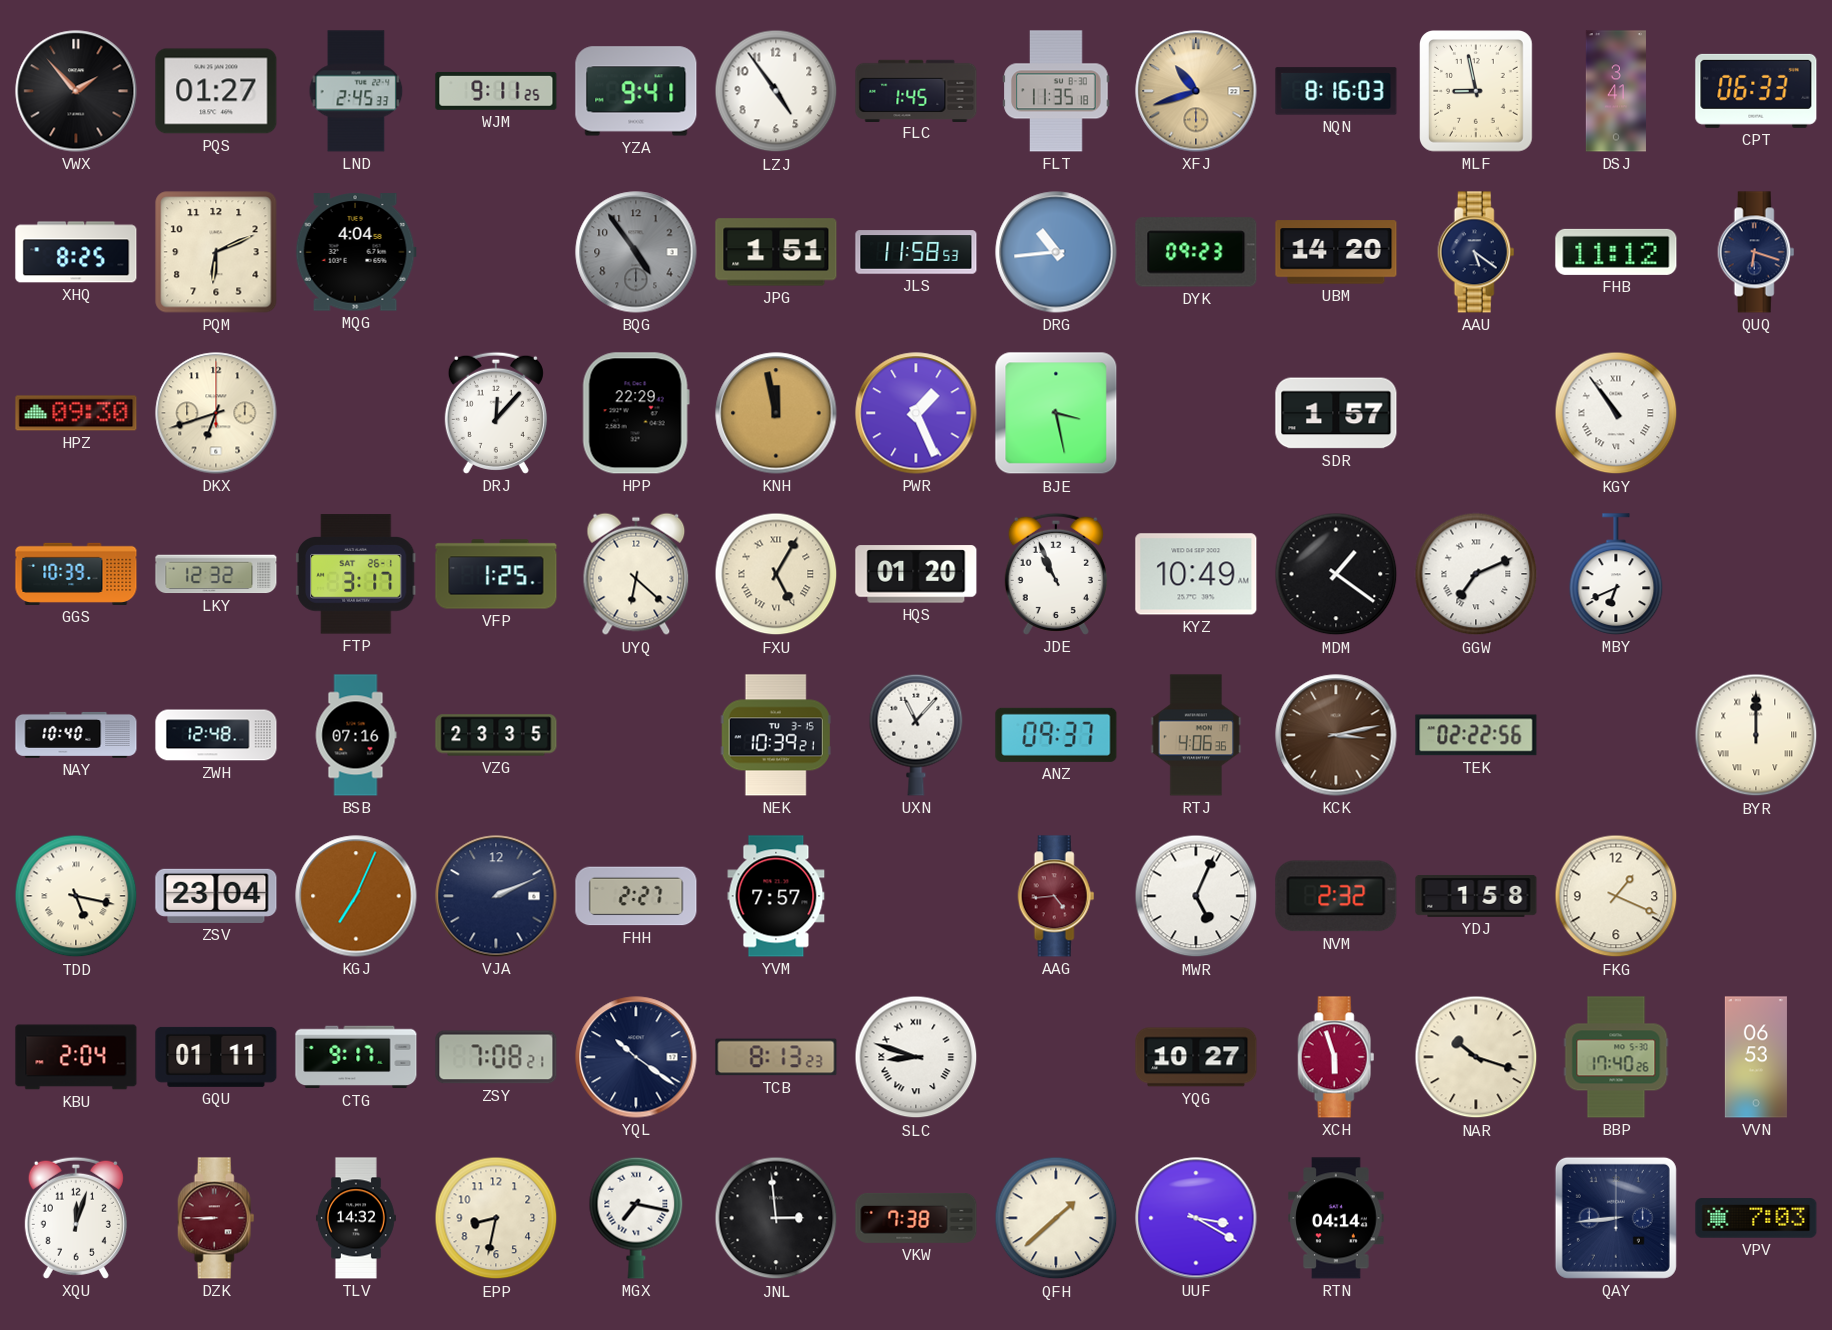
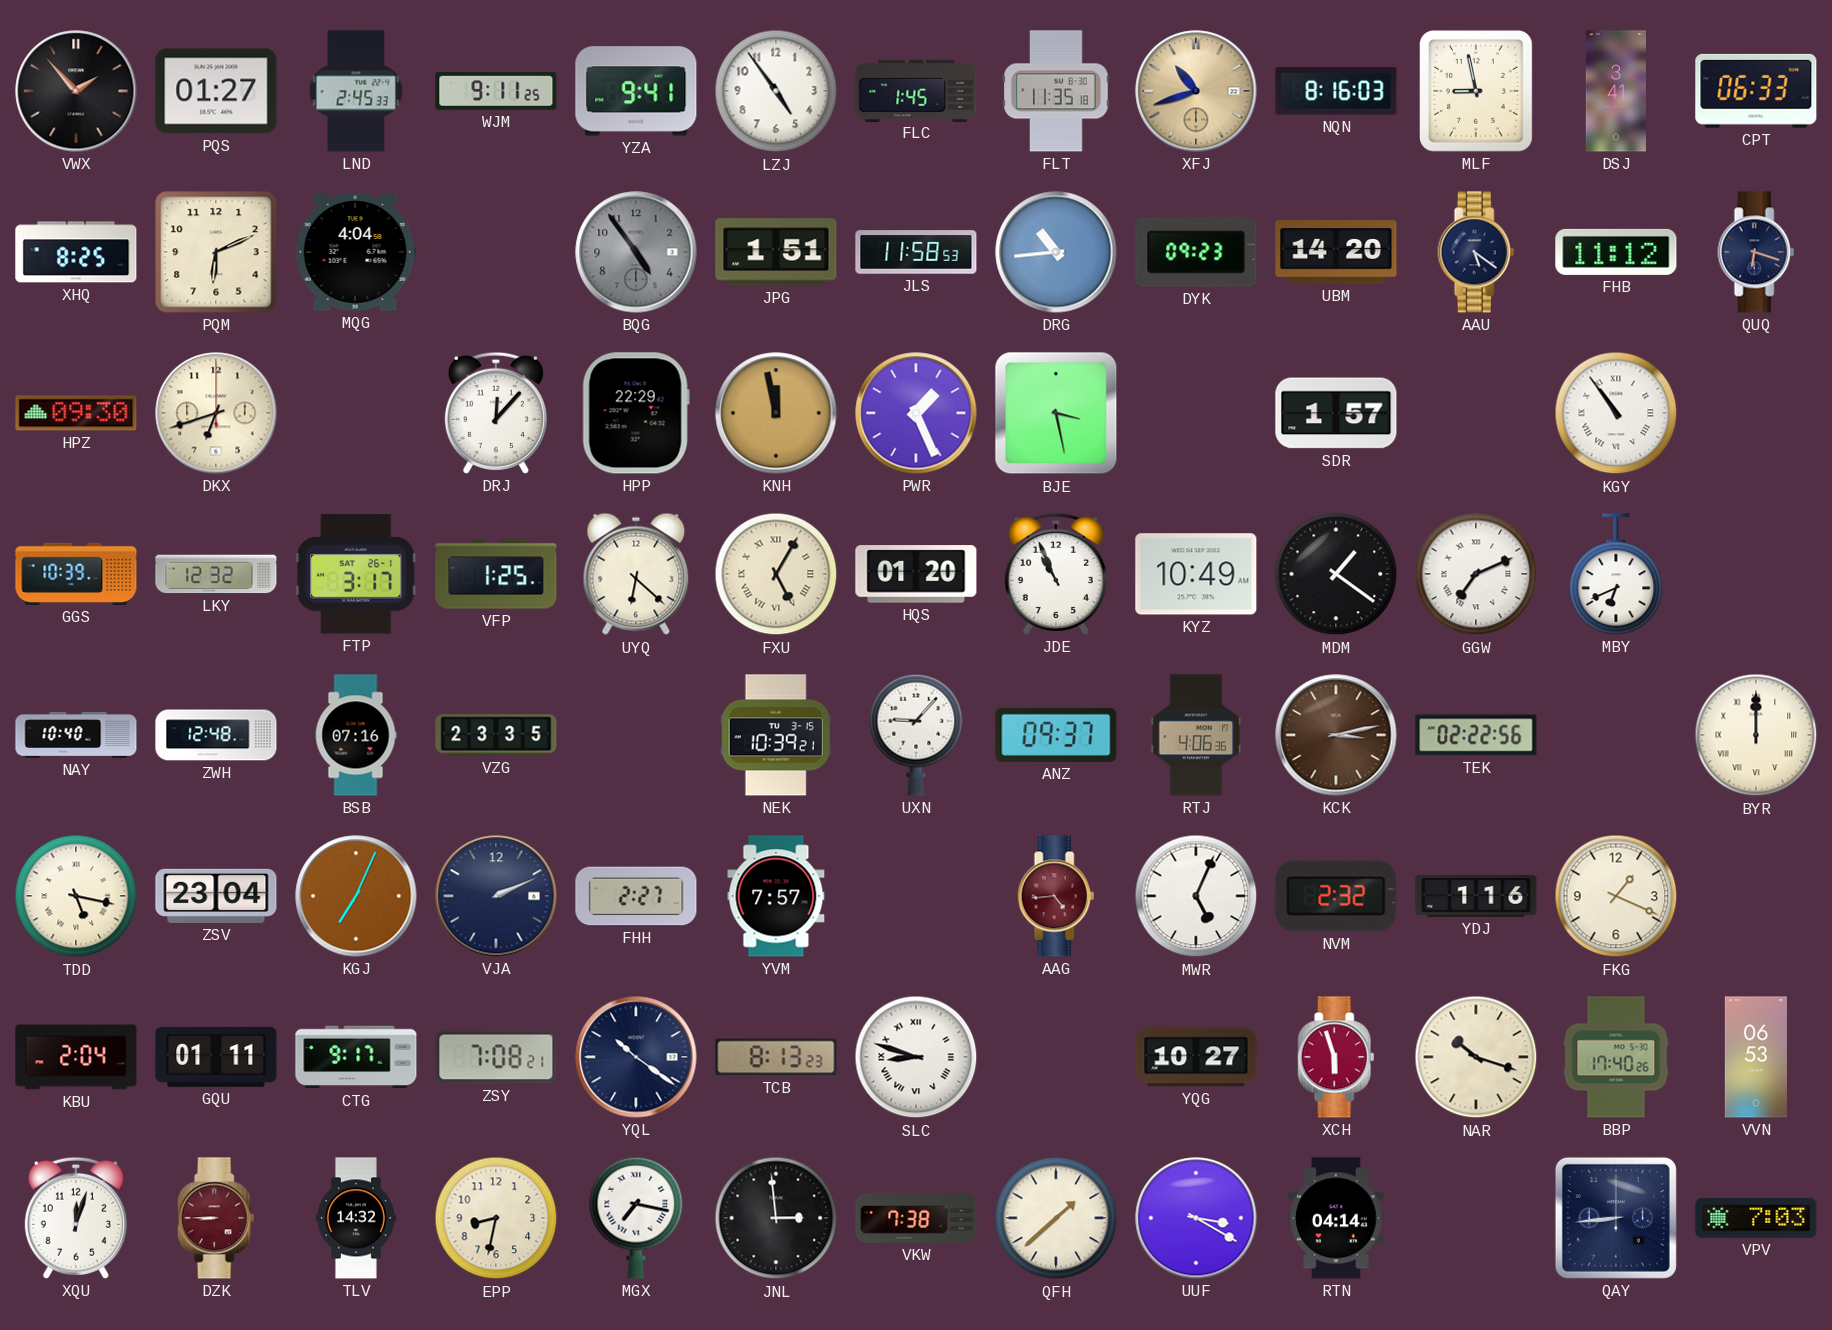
UXN: 11:07 -> 9:07 (916, 735)
YDJ: 1:58 -> 1:16 (1476, 896)
